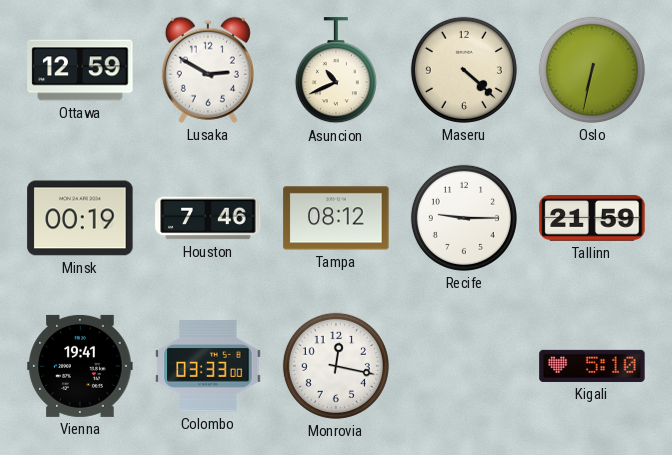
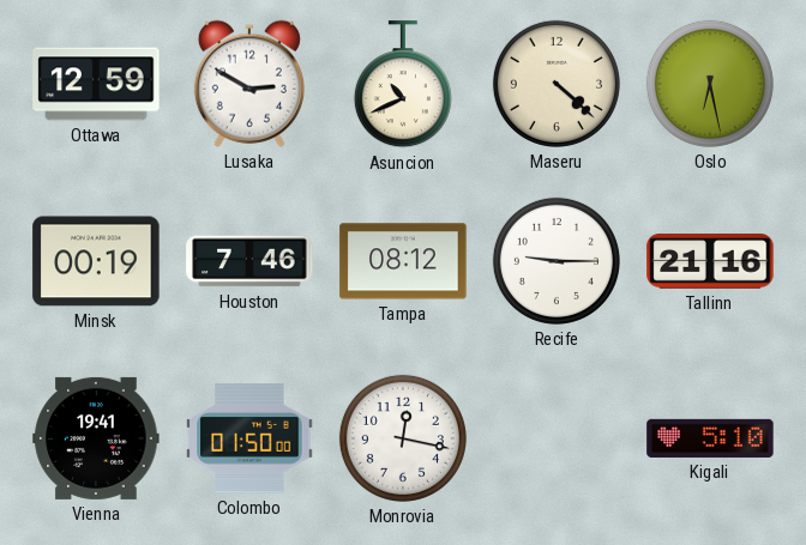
Oslo: 6:32 -> 6:28 (710, 84)
Tallinn: 21:59 -> 21:16 (710, 261)
Colombo: 03:33 -> 01:50 (249, 438)
